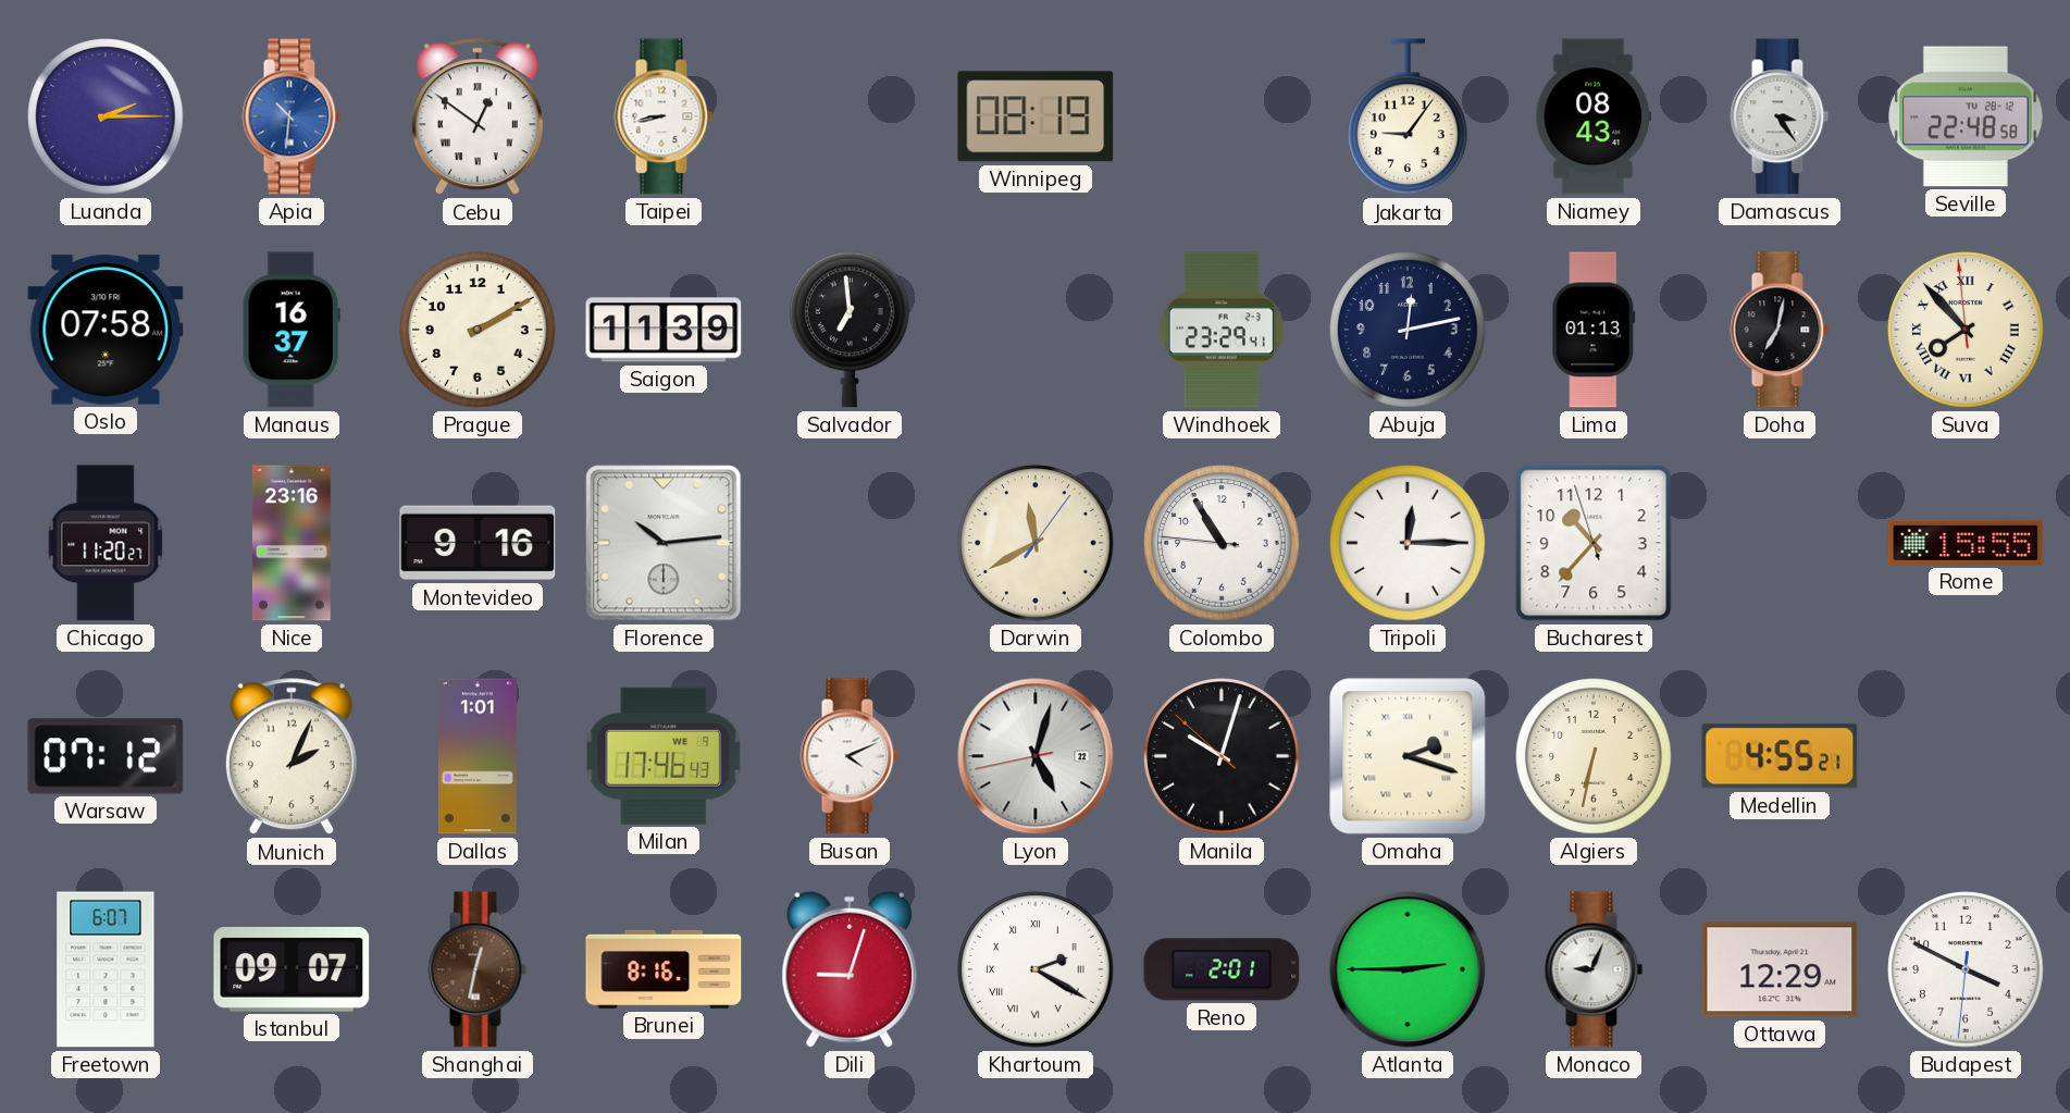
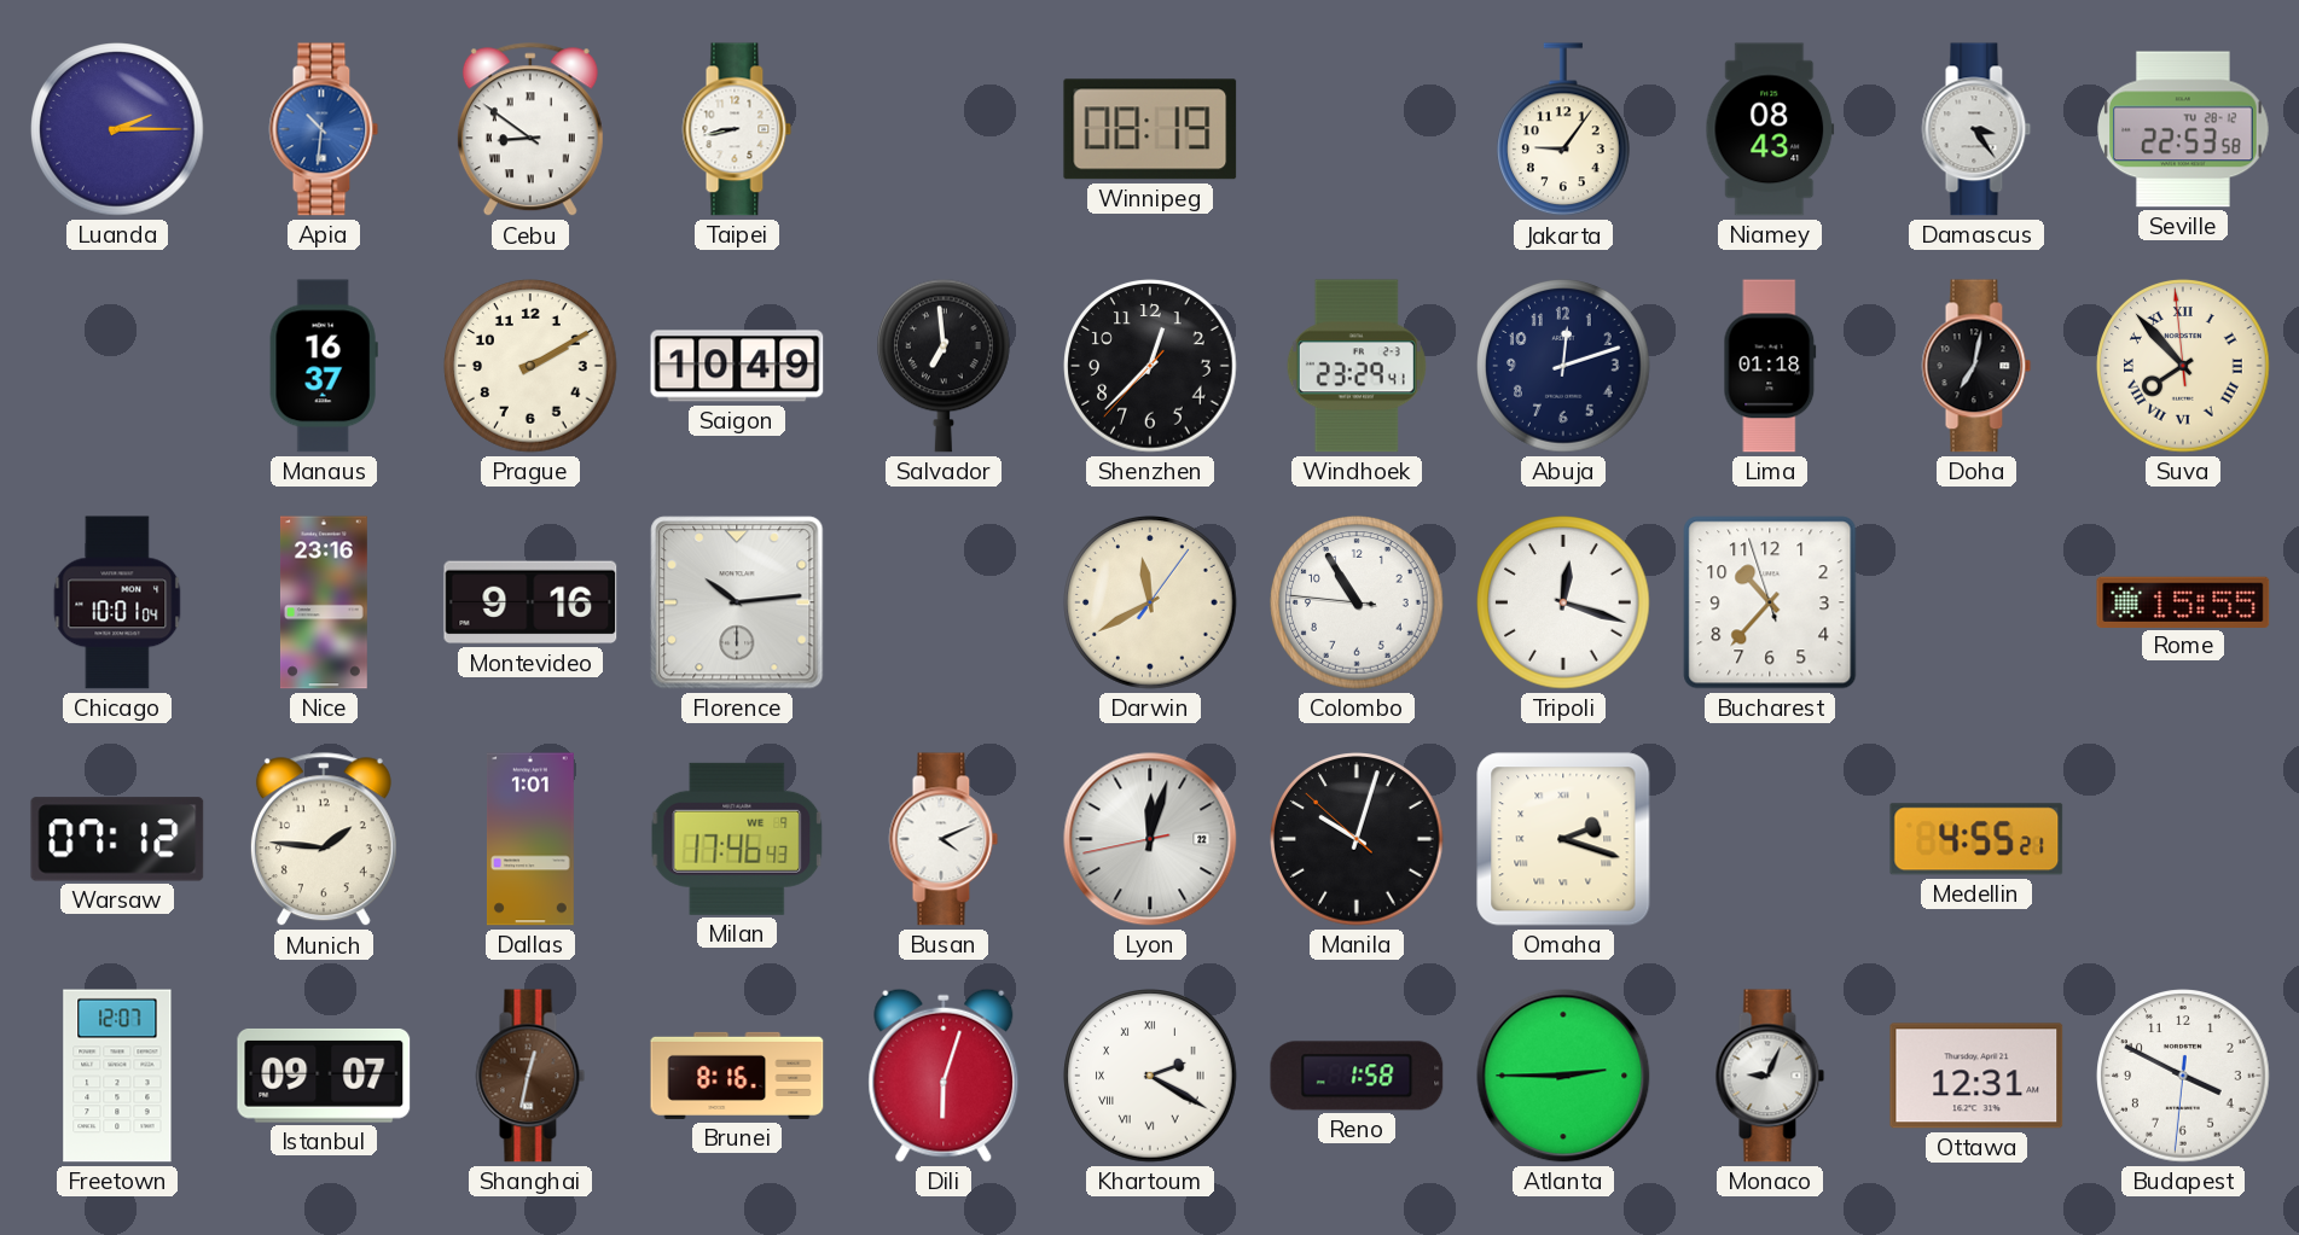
Cebu: 12:51 -> 8:51 (530, 130)
Seville: 22:48 -> 22:53 (2183, 129)
Oslo: 07:58 -> none (106, 330)
Saigon: 11:39 -> 10:49 (737, 366)
Shenzhen: none -> 12:37 (1150, 366)
Abuja: 12:13 -> 12:12 (1563, 366)
Lima: 01:13 -> 01:18 (1770, 366)
Chicago: 11:20 -> 10:01 (117, 602)
Tripoli: 12:15 -> 12:18 (1563, 602)
Munich: 2:04 -> 1:46 (324, 840)
Lyon: 5:02 -> 12:02 (1150, 839)
Algiers: 6:32 -> none (1594, 756)
Freetown: 6:07 -> 12:07 (117, 1076)
Dili: 9:03 -> 6:03 (944, 1076)
Reno: 2:01 -> 1:58 (1357, 1076)
Ottawa: 12:29 -> 12:31 (1976, 1076)
